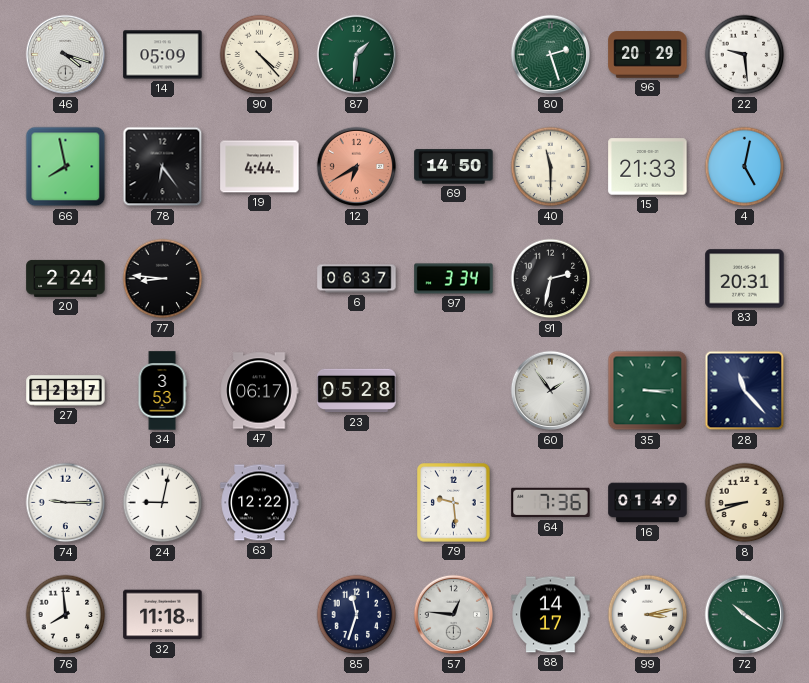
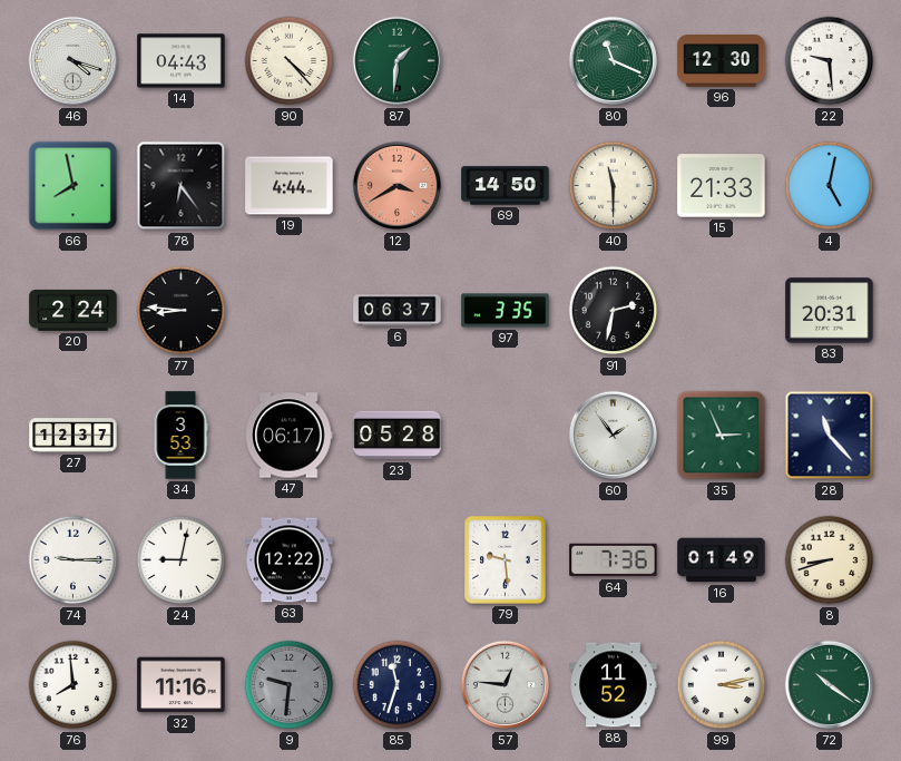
14: 05:09 -> 04:43 (182, 61)
80: 2:27 -> 11:19 (614, 61)
96: 20:29 -> 12:30 (722, 61)
12: 6:40 -> 3:40 (398, 186)
97: 3:34 -> 3:35 (506, 311)
35: 3:15 -> 2:56 (722, 436)
32: 11:18 -> 11:16 (182, 685)
9: none -> 9:31 (290, 685)
88: 14:17 -> 11:52 (614, 685)
